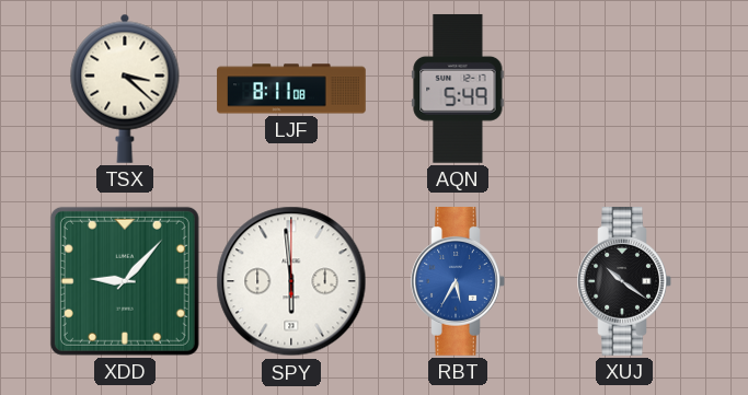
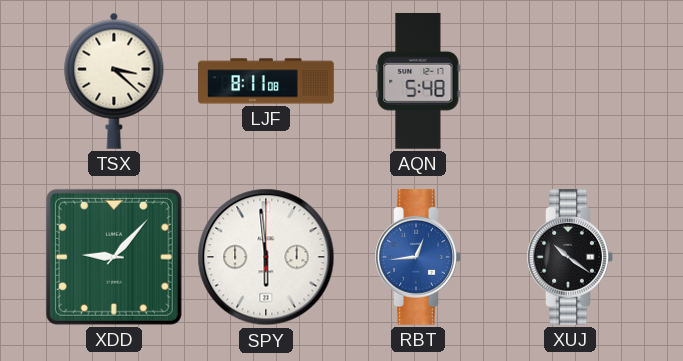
AQN: 5:49 -> 5:48 (418, 81)
RBT: 5:35 -> 12:44 (418, 258)
